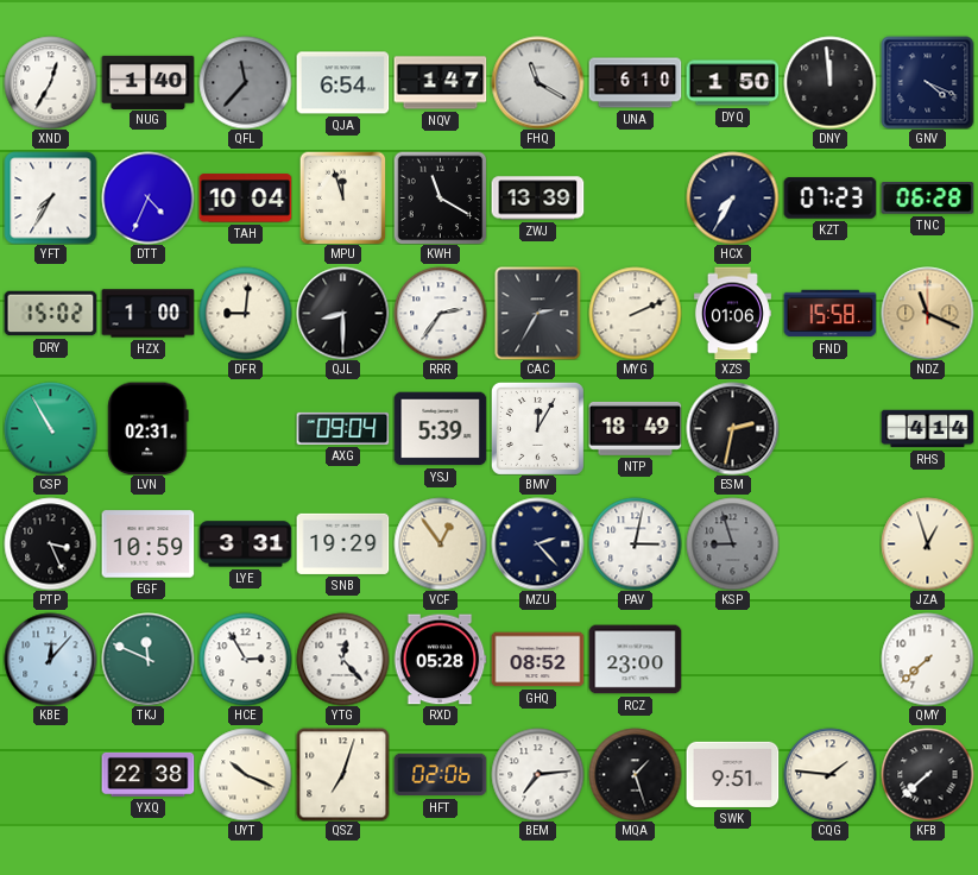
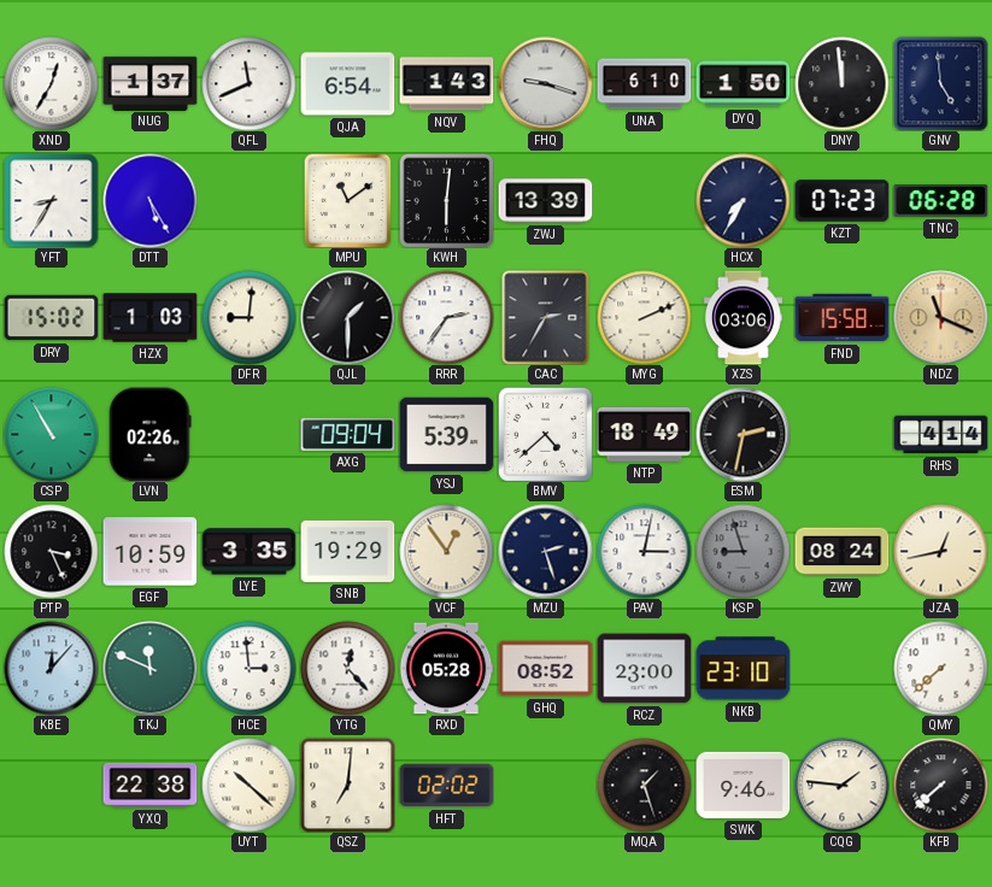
NUG: 1:40 -> 1:37 (149, 83)
QFL: 11:37 -> 11:41 (248, 83)
QFL dial: grey -> white (248, 83)
NQV: 1:47 -> 1:43 (446, 84)
FHQ: 11:20 -> 9:18 (545, 83)
GNV: 4:19 -> 4:59 (940, 83)
YFT: 7:35 -> 8:35 (51, 200)
DTT: 4:34 -> 5:25 (149, 200)
TAH: 10:04 -> none (245, 199)
MPU: 11:57 -> 11:09 (348, 200)
KWH: 11:20 -> 6:01 (446, 200)
HZX: 1:00 -> 1:03 (149, 318)
QJL: 8:30 -> 1:30 (347, 317)
XZS: 01:06 -> 03:06 (742, 317)
LVN: 02:31 -> 02:26 (151, 434)
BMV: 12:05 -> 4:38 (545, 434)
LYE: 3:31 -> 3:35 (248, 552)
MZU: 2:23 -> 2:27 (545, 551)
ZWY: none -> 08:24 (841, 552)
JZA: 12:57 -> 12:43 (940, 551)
HCE: 2:55 -> 2:59 (248, 668)
NKB: none -> 23:10 (742, 669)
UYT: 10:19 -> 10:22 (248, 785)
QSZ: 7:03 -> 7:01 (347, 785)
HFT: 02:06 -> 02:02 (446, 786)
BEM: 7:14 -> none (537, 774)
SWK: 9:51 -> 9:46 (742, 785)
